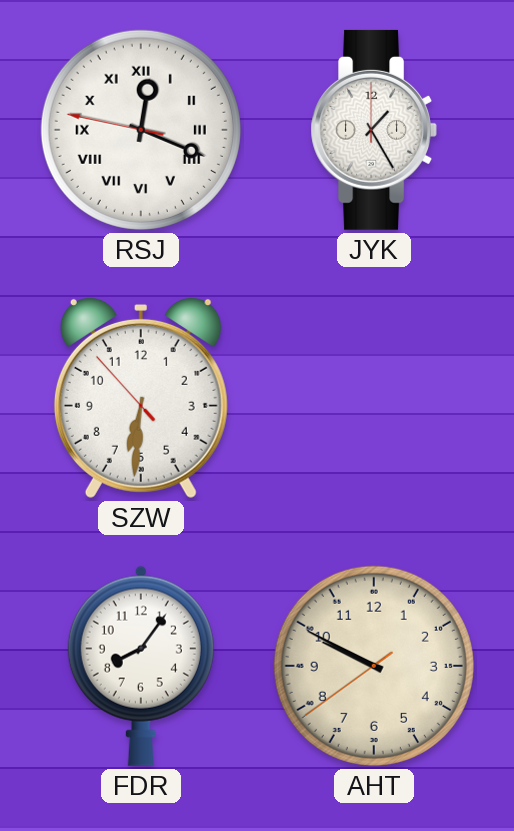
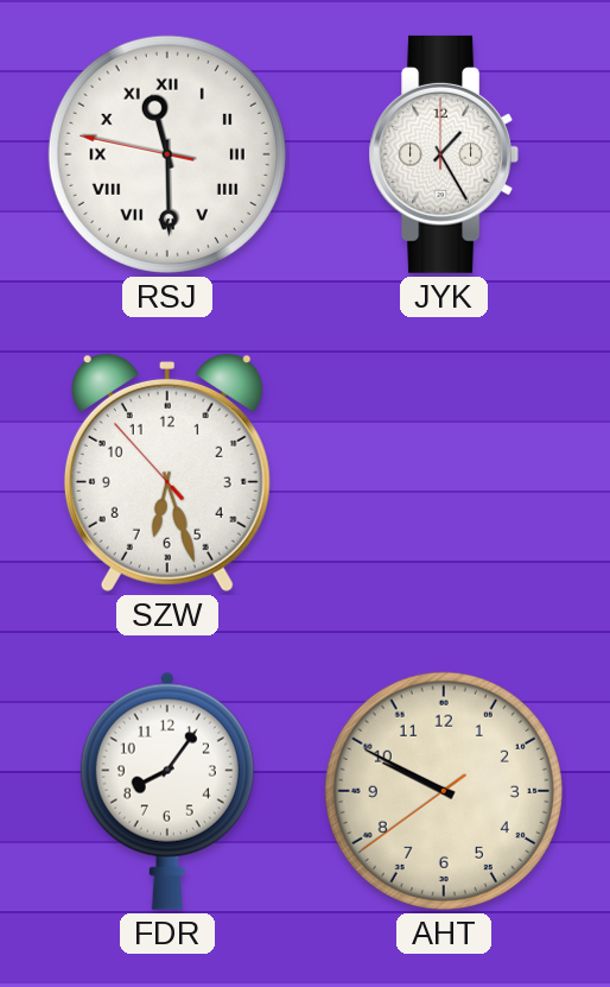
RSJ: 12:18 -> 11:29 (167, 154)
SZW: 6:30 -> 6:26 (167, 472)
